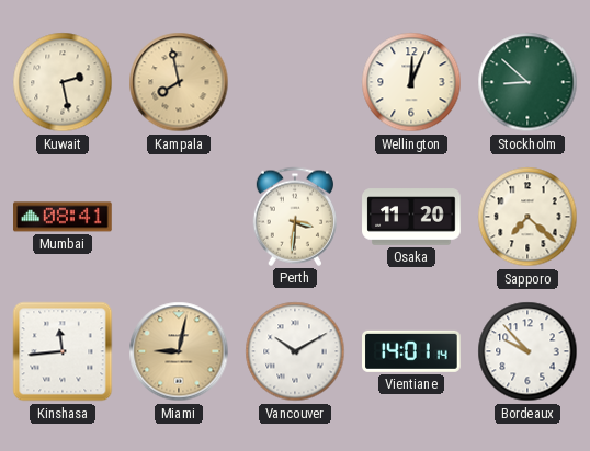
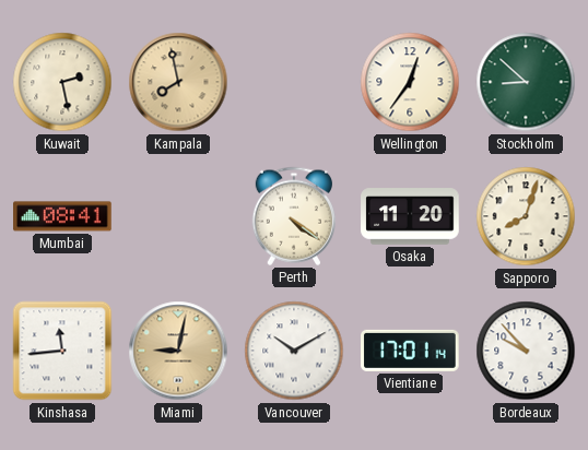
Wellington: 12:04 -> 12:36 (410, 82)
Perth: 3:31 -> 4:21 (293, 216)
Sapporo: 7:22 -> 8:03 (526, 216)
Vientiane: 14:01 -> 17:01 (411, 351)
